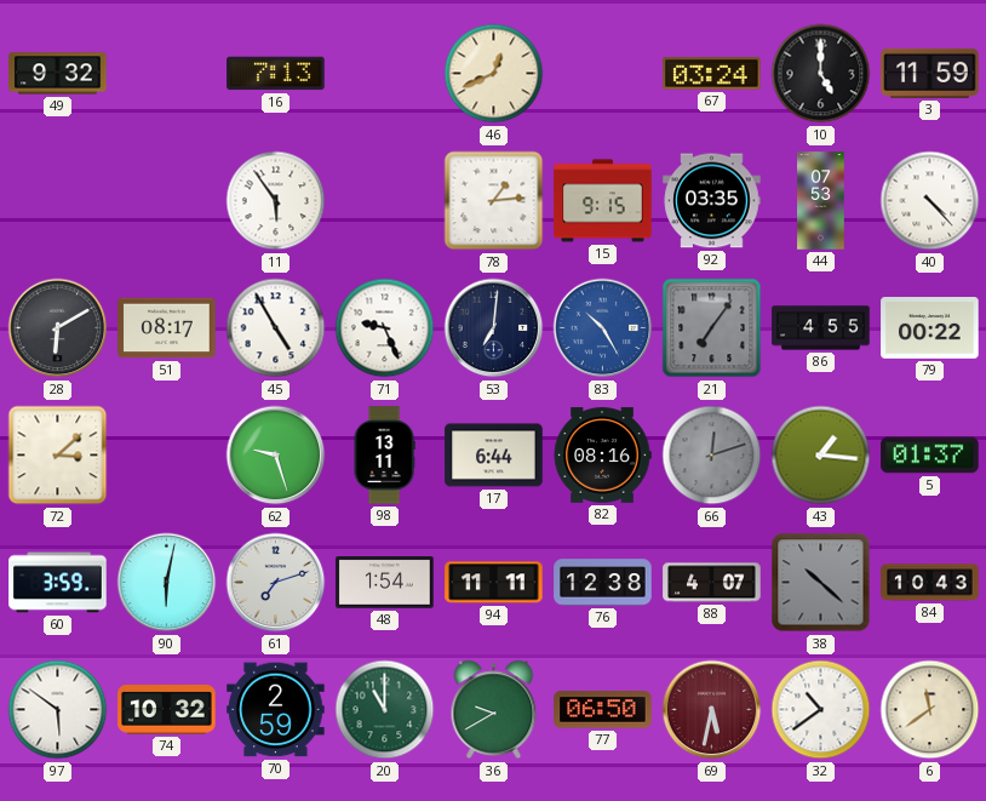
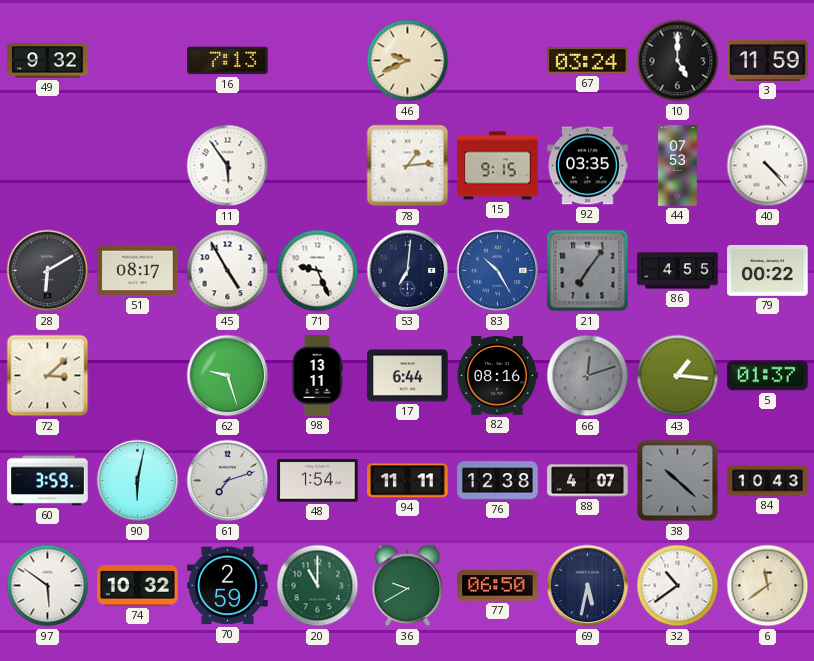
46: 12:41 -> 9:41 (408, 61)
69 dial: burgundy -> navy (588, 586)
